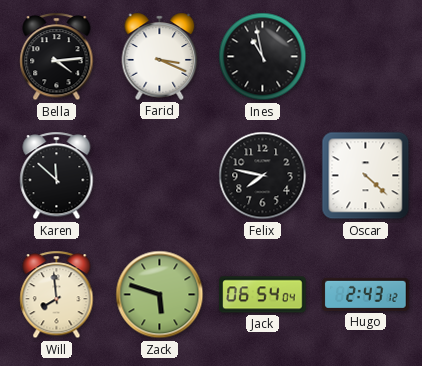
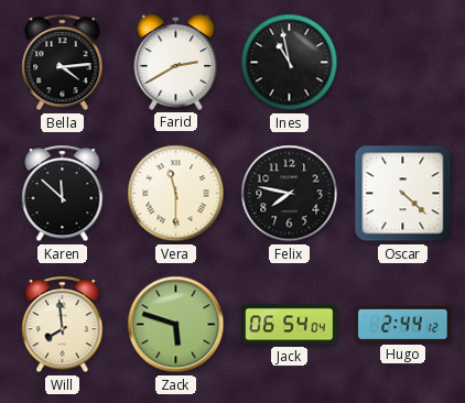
Farid: 3:19 -> 2:40 (176, 62)
Vera: none -> 11:30 (176, 194)
Hugo: 2:43 -> 2:44 (403, 324)
